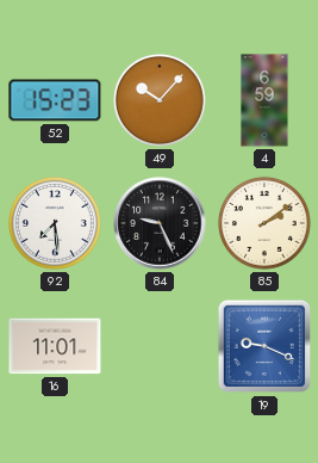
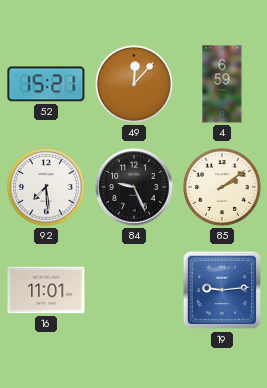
52: 15:23 -> 15:21 (46, 84)
49: 10:07 -> 12:07 (134, 84)
19: 9:19 -> 9:14 (222, 290)
